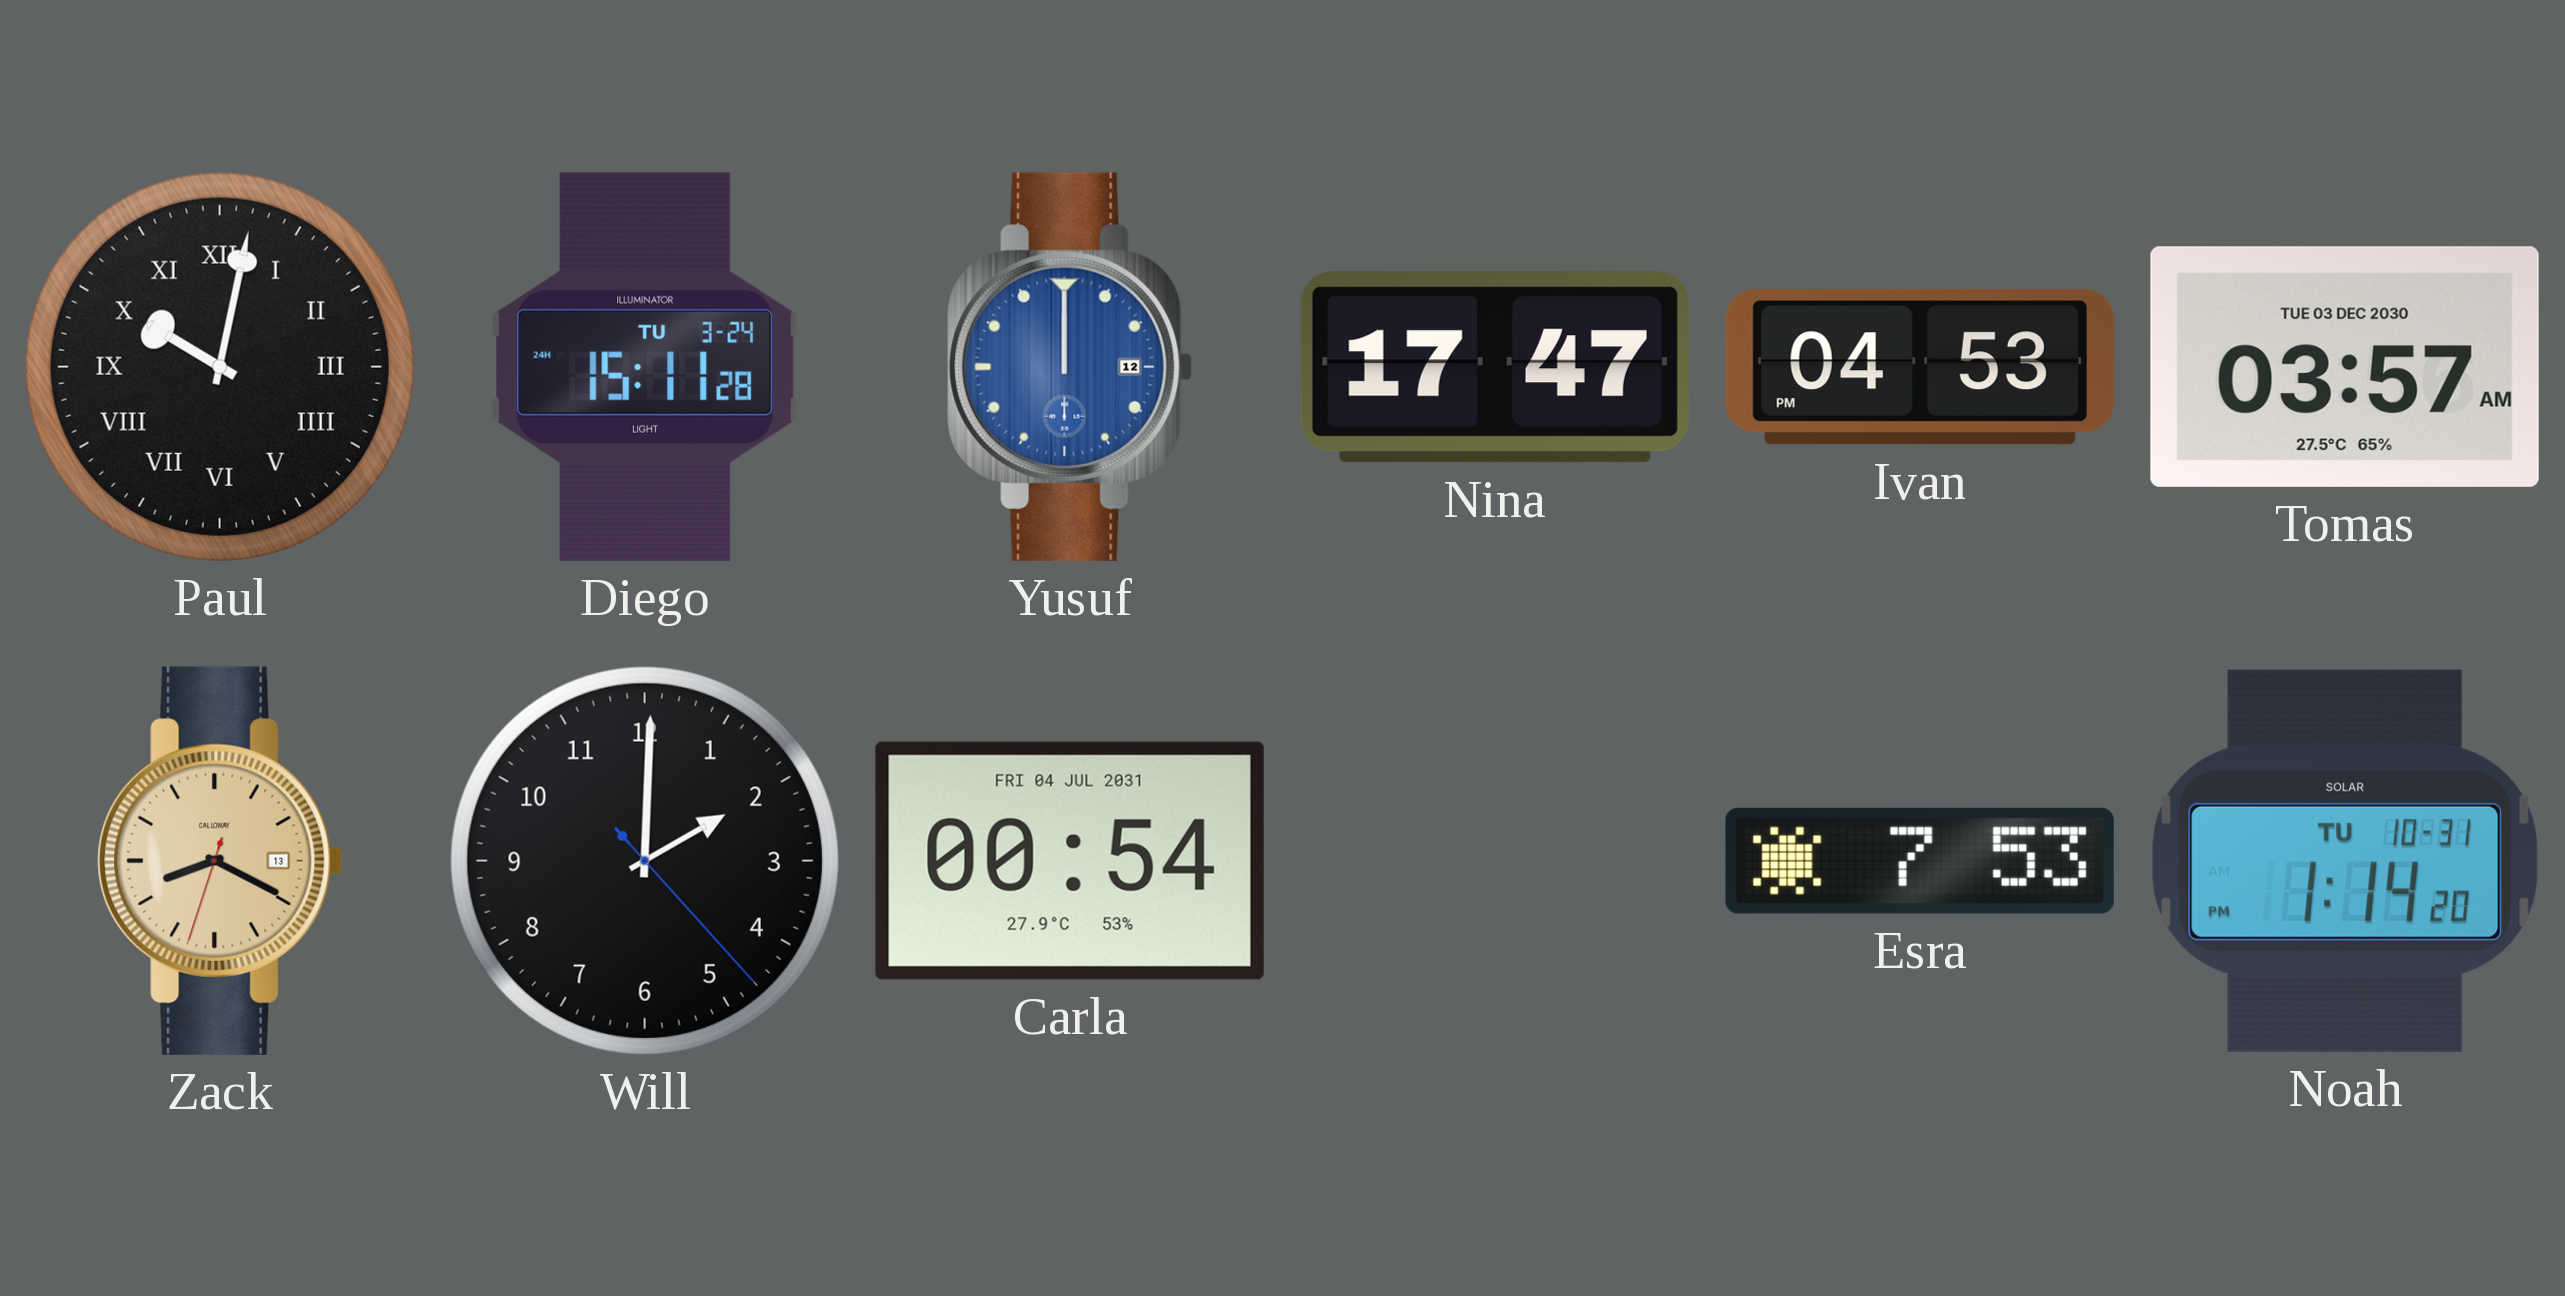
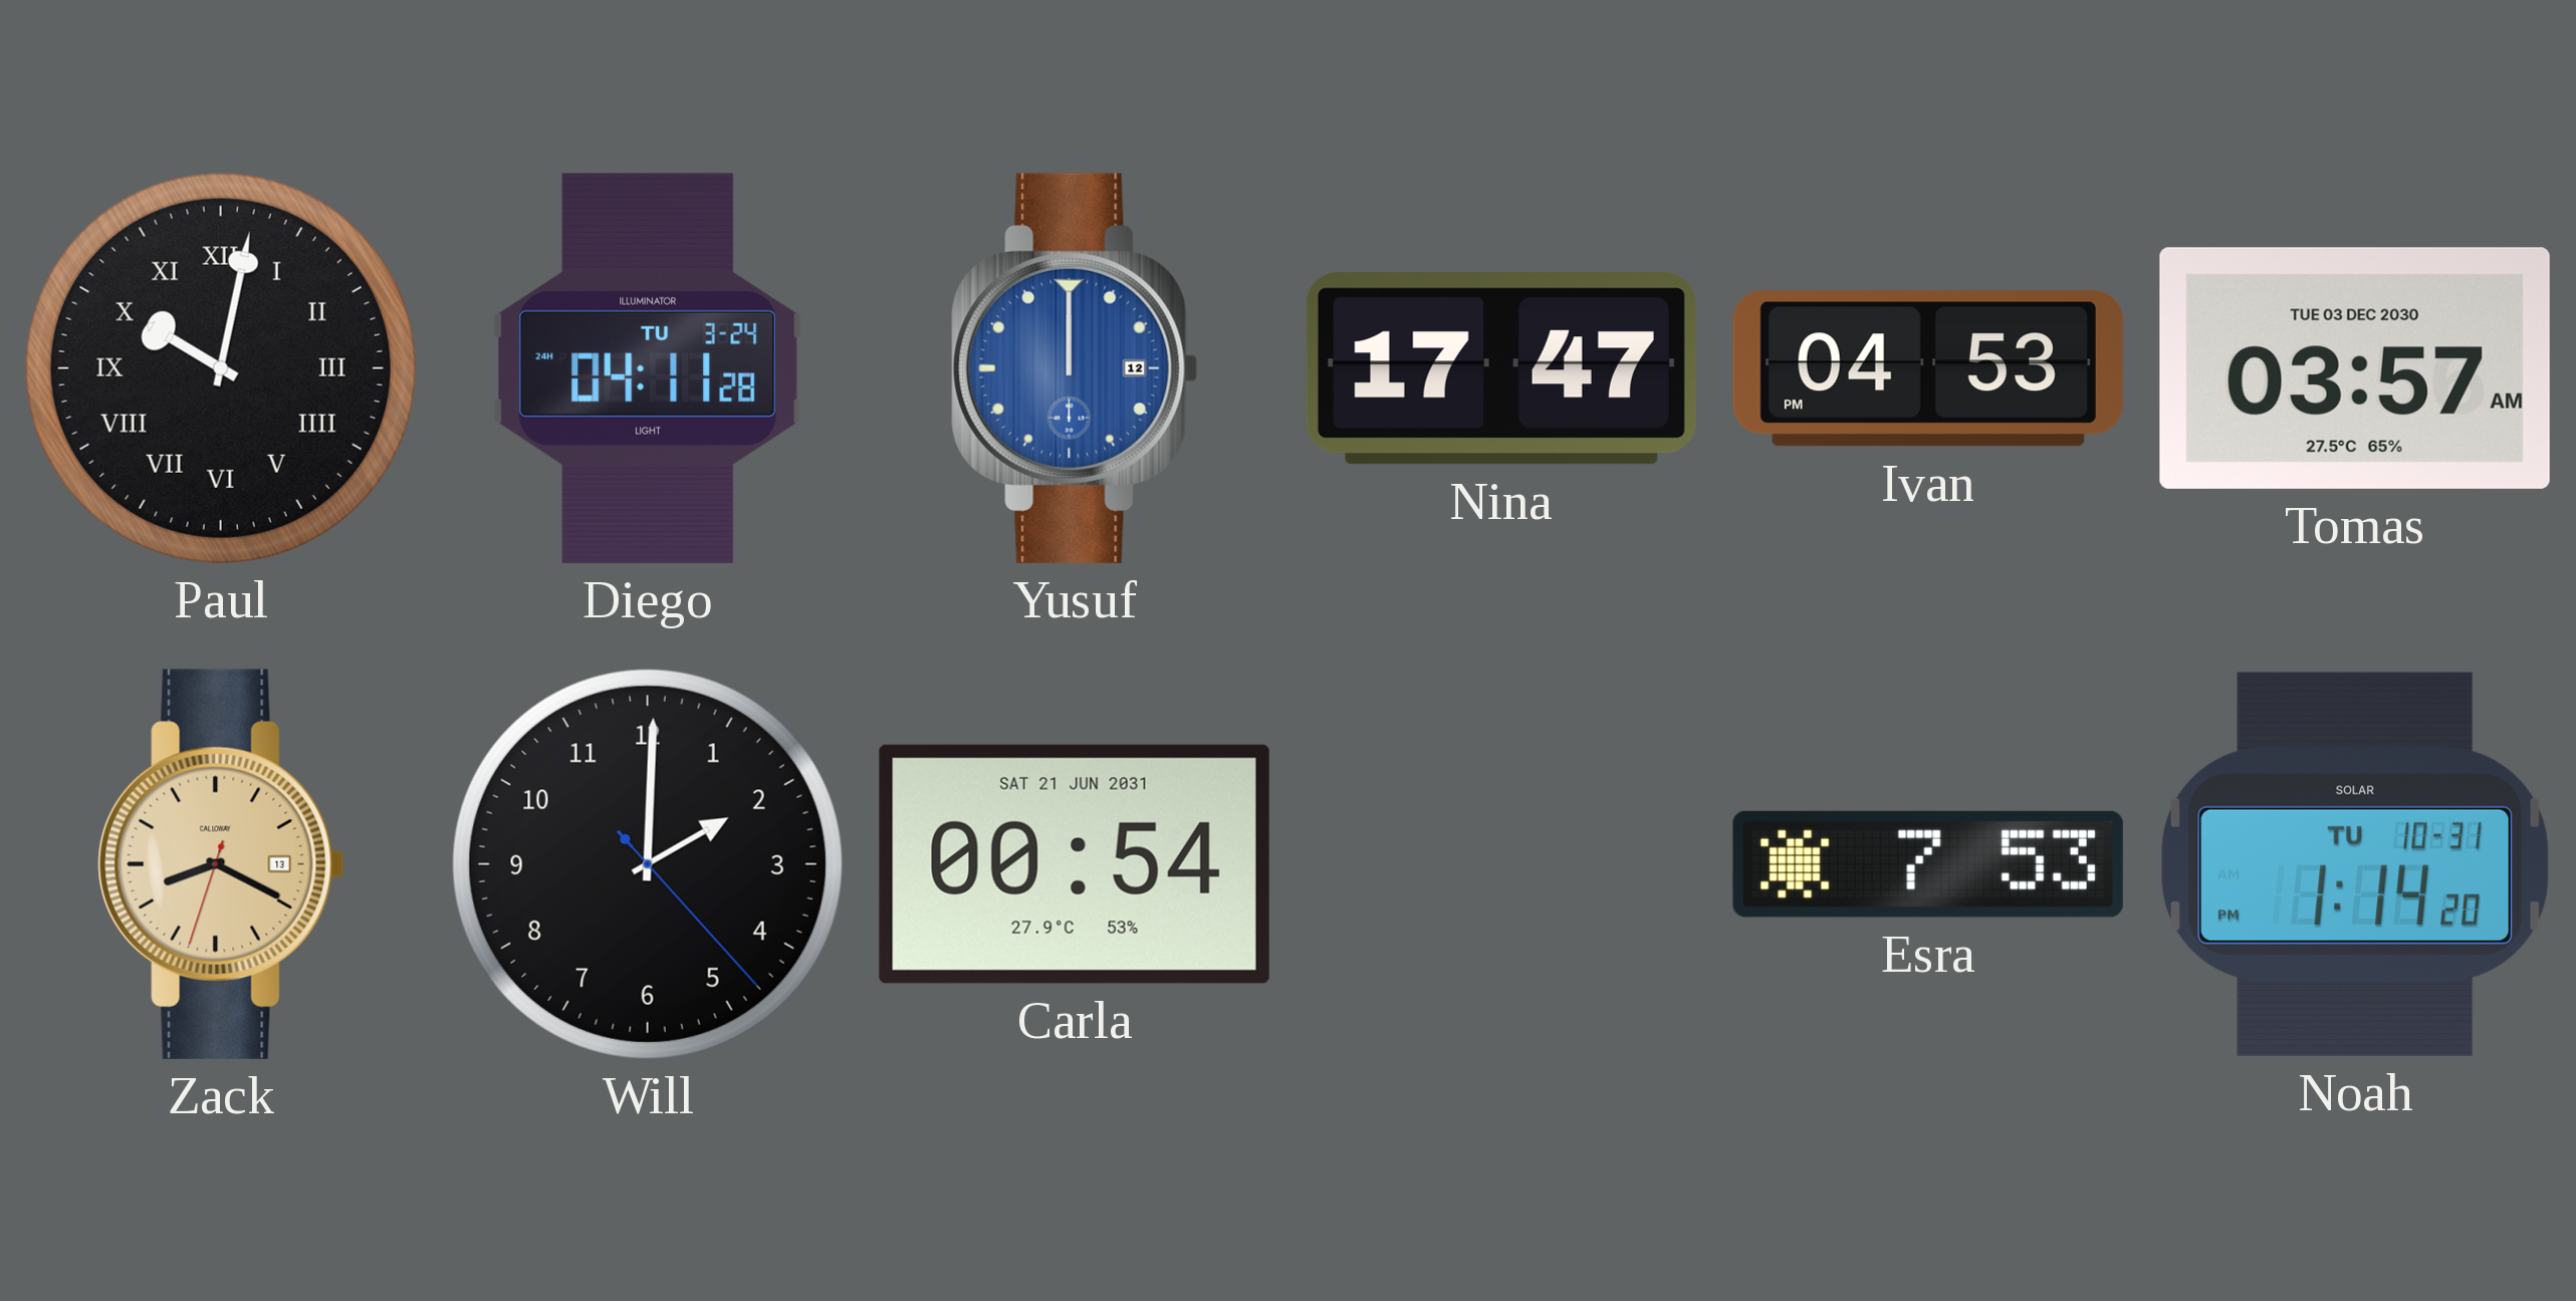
Diego: 15:11 -> 04:11 (648, 368)
Carla date: FRI 04 JUL 2031 -> SAT 21 JUN 2031 (1075, 864)
